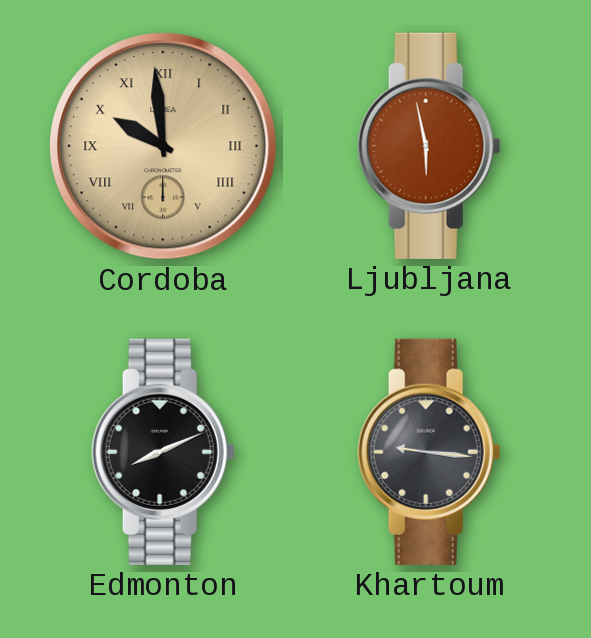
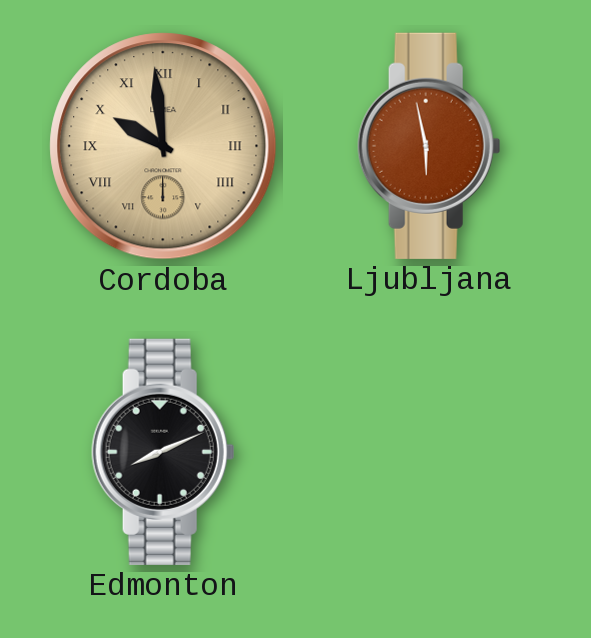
Khartoum: 9:16 -> none (429, 452)
